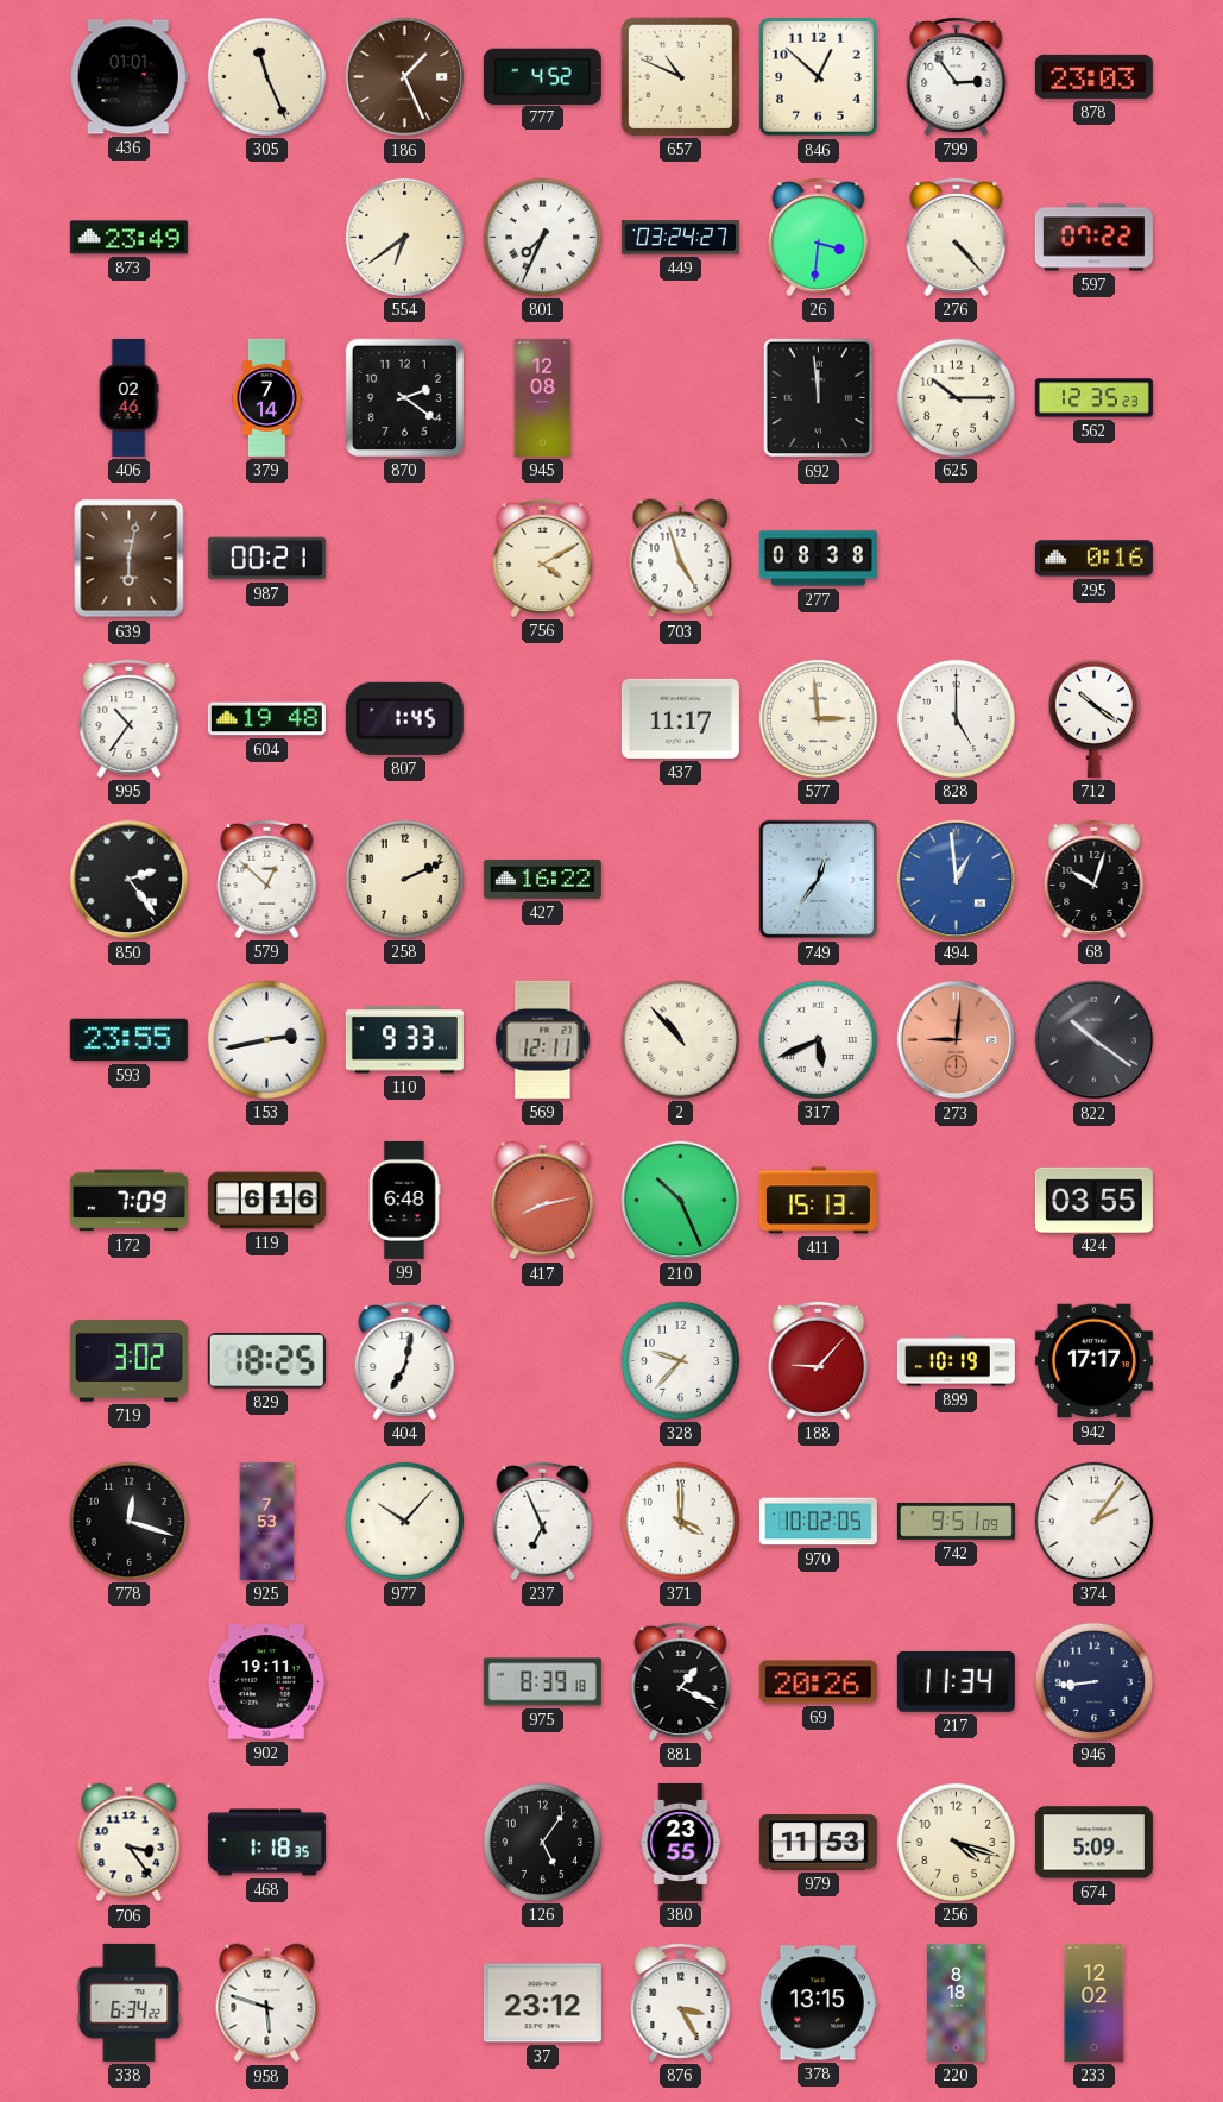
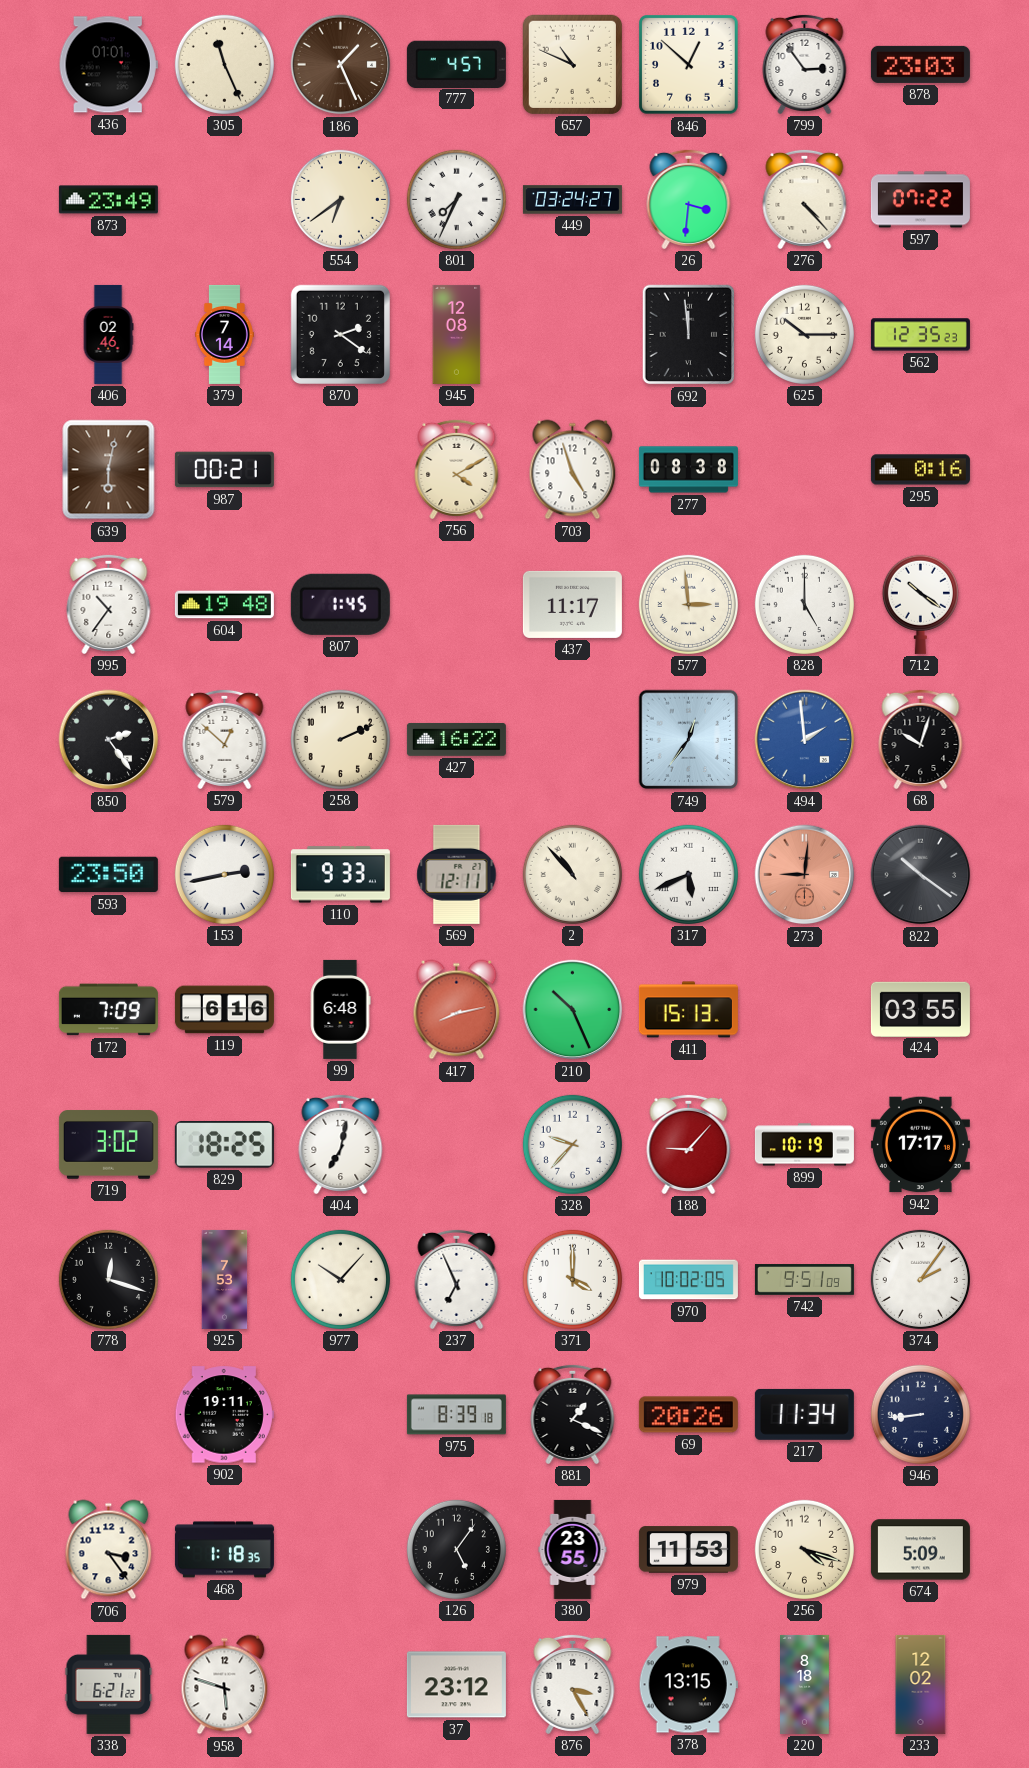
777: 4:52 -> 4:57 (456, 64)
494: 12:59 -> 1:59 (805, 740)
593: 23:55 -> 23:50 (108, 875)
338: 6:34 -> 6:21 (109, 1684)
